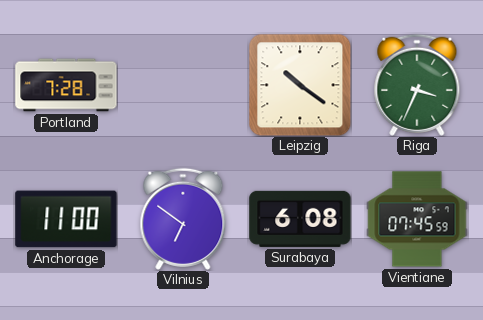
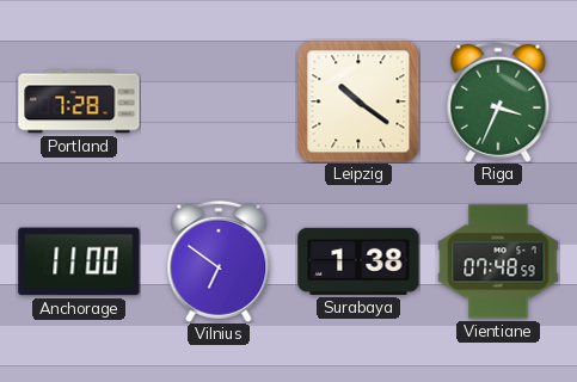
Surabaya: 6:08 -> 1:38 (358, 261)
Vientiane: 07:45 -> 07:48 (498, 261)
